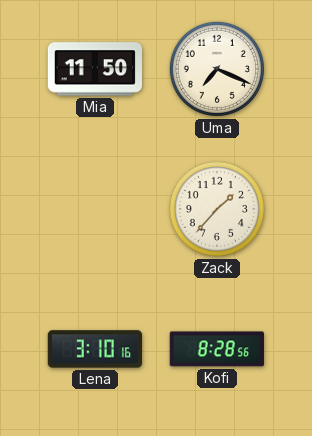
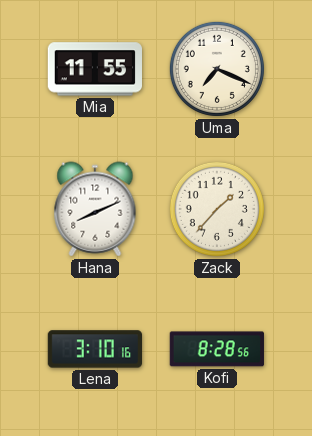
Mia: 11:50 -> 11:55 (94, 69)
Hana: none -> 8:11 (95, 209)
